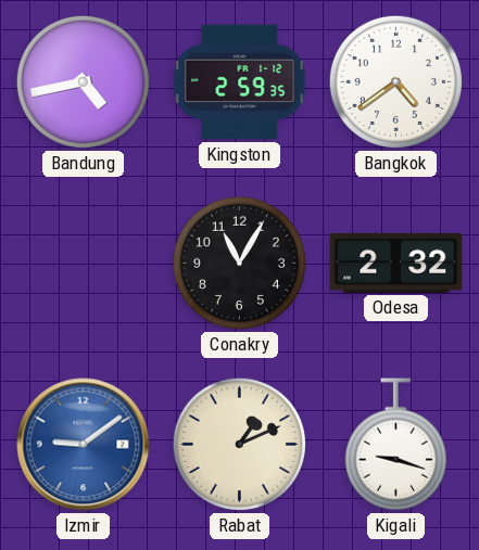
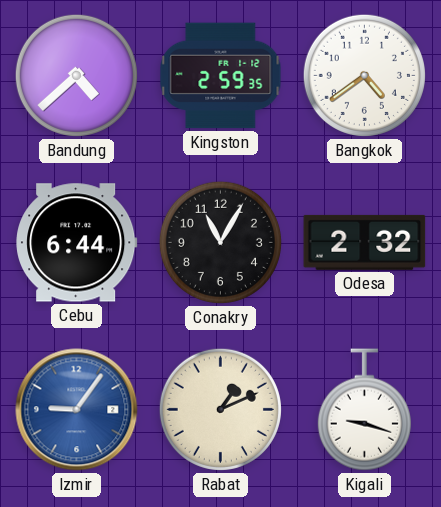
Bandung: 4:43 -> 4:38 (76, 75)
Cebu: none -> 6:44 (77, 243)
Izmir: 9:09 -> 9:06 (77, 410)
